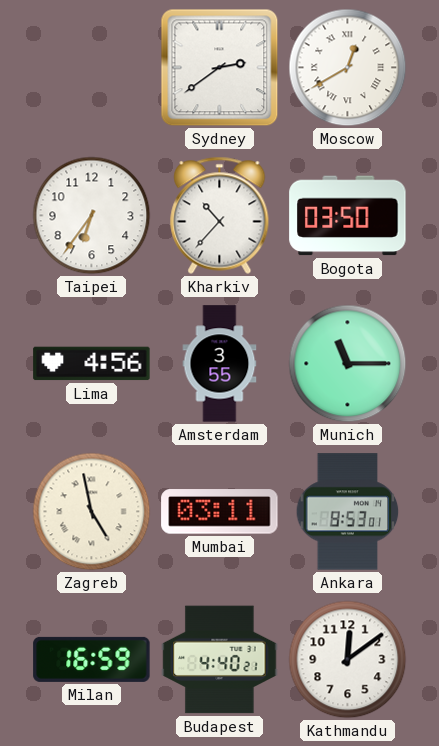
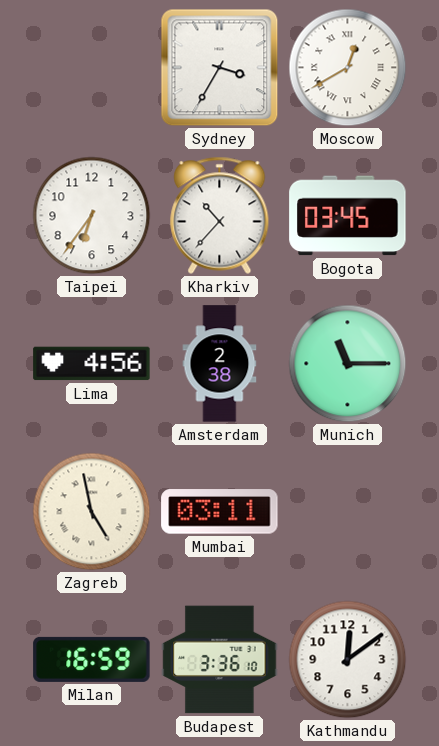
Sydney: 2:39 -> 3:35 (220, 68)
Bogota: 03:50 -> 03:45 (348, 216)
Amsterdam: 3:55 -> 2:38 (220, 364)
Ankara: 8:53 -> none (348, 512)
Budapest: 4:40 -> 3:36 (220, 660)
